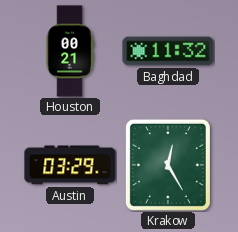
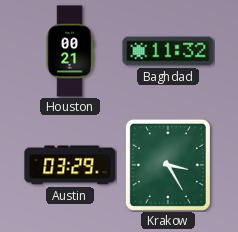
Krakow: 12:25 -> 3:25 (168, 165)
